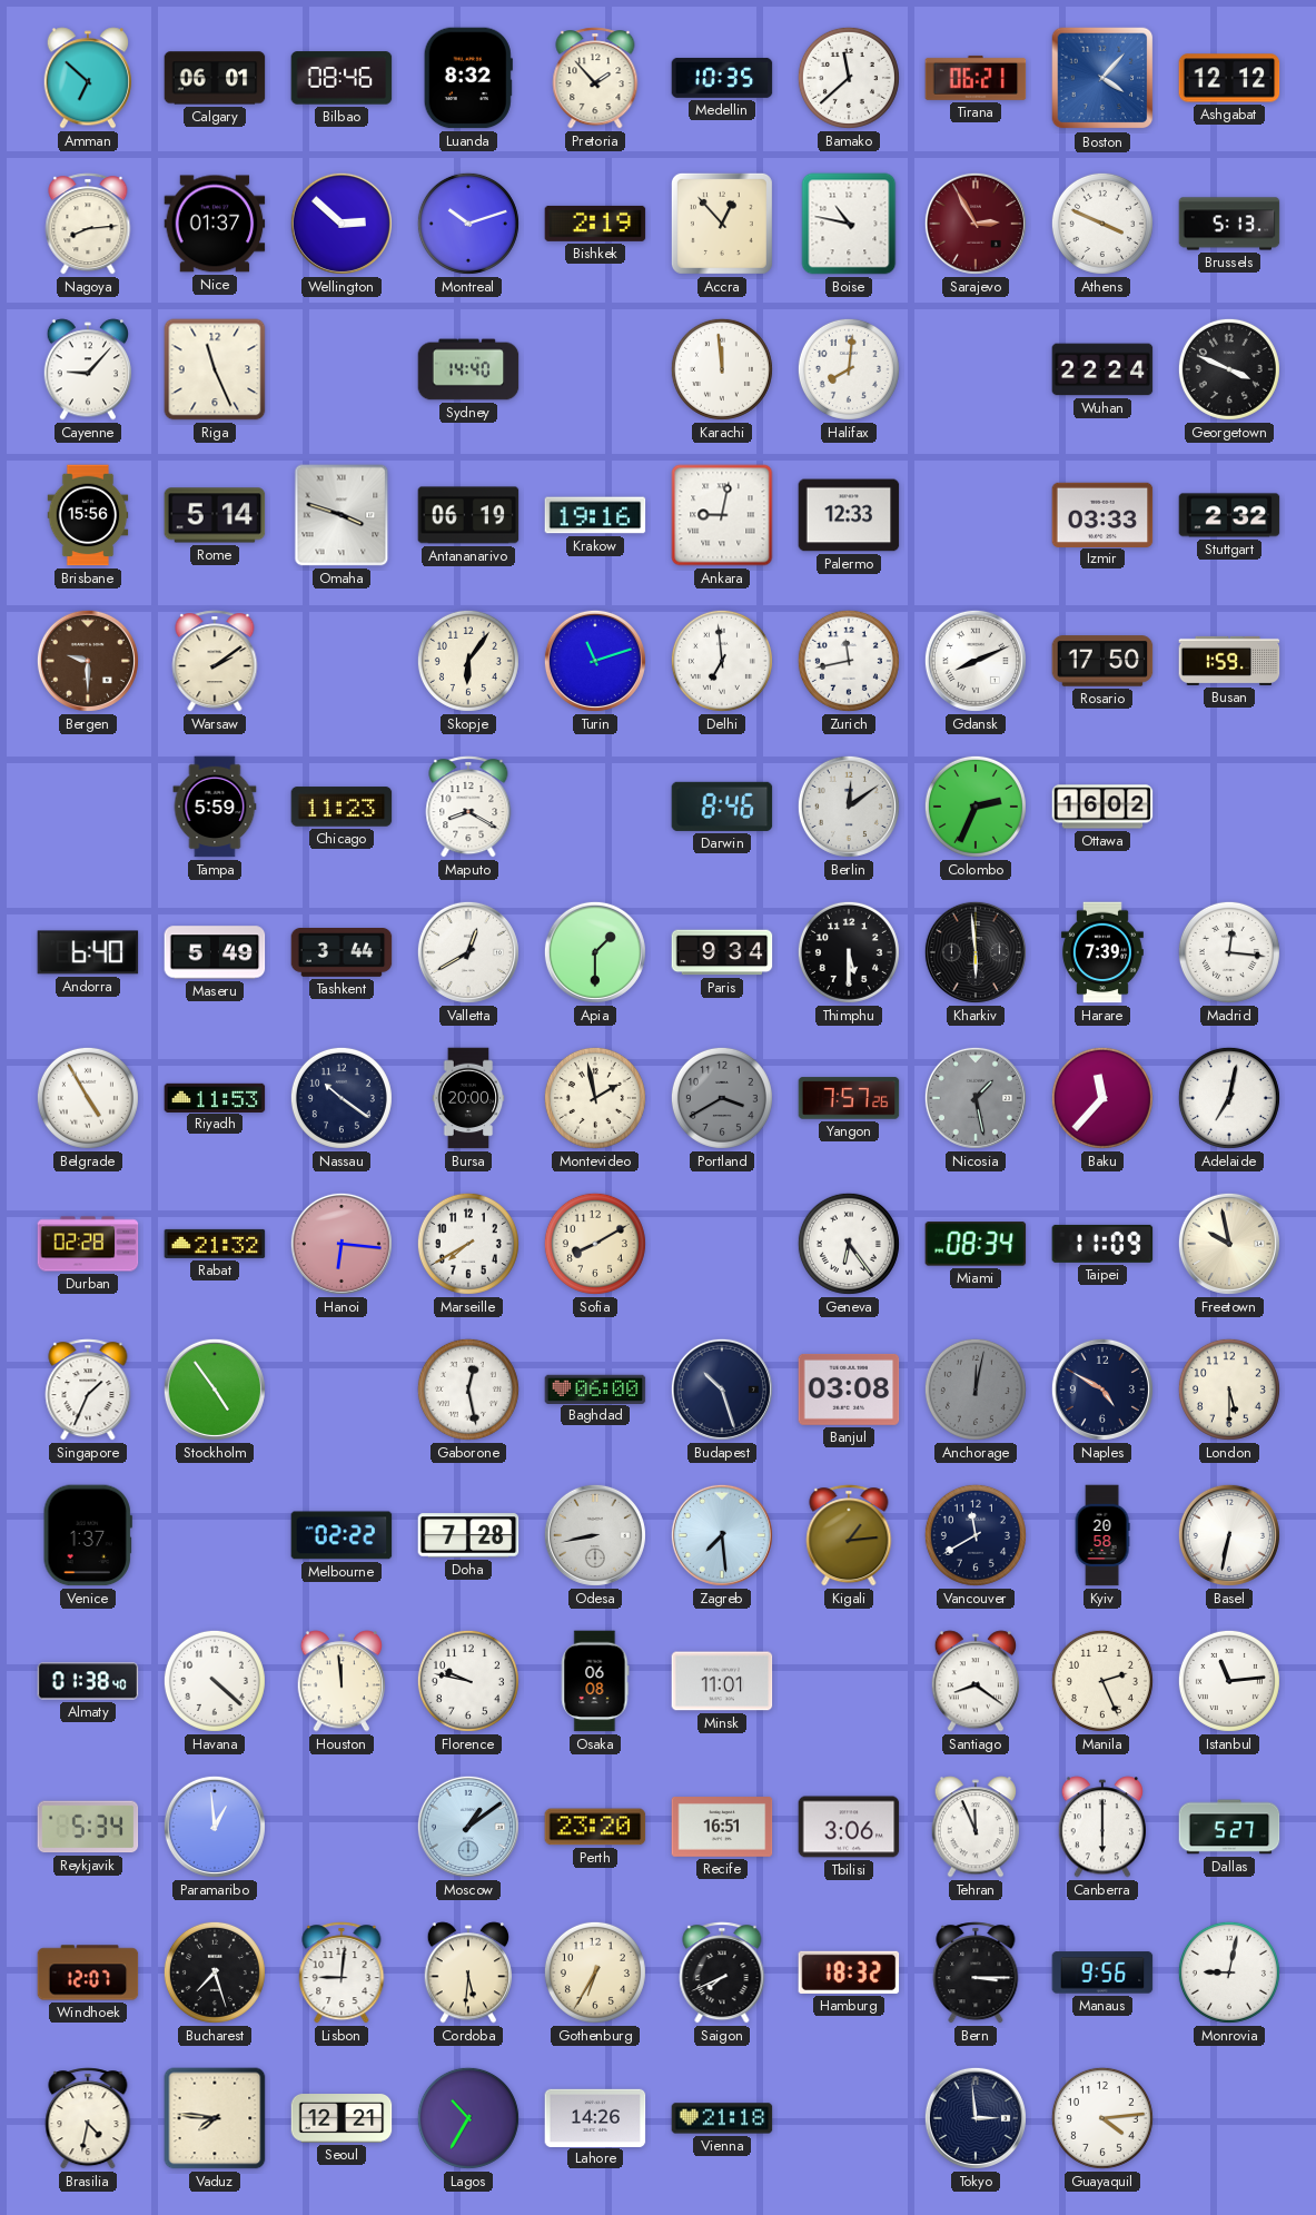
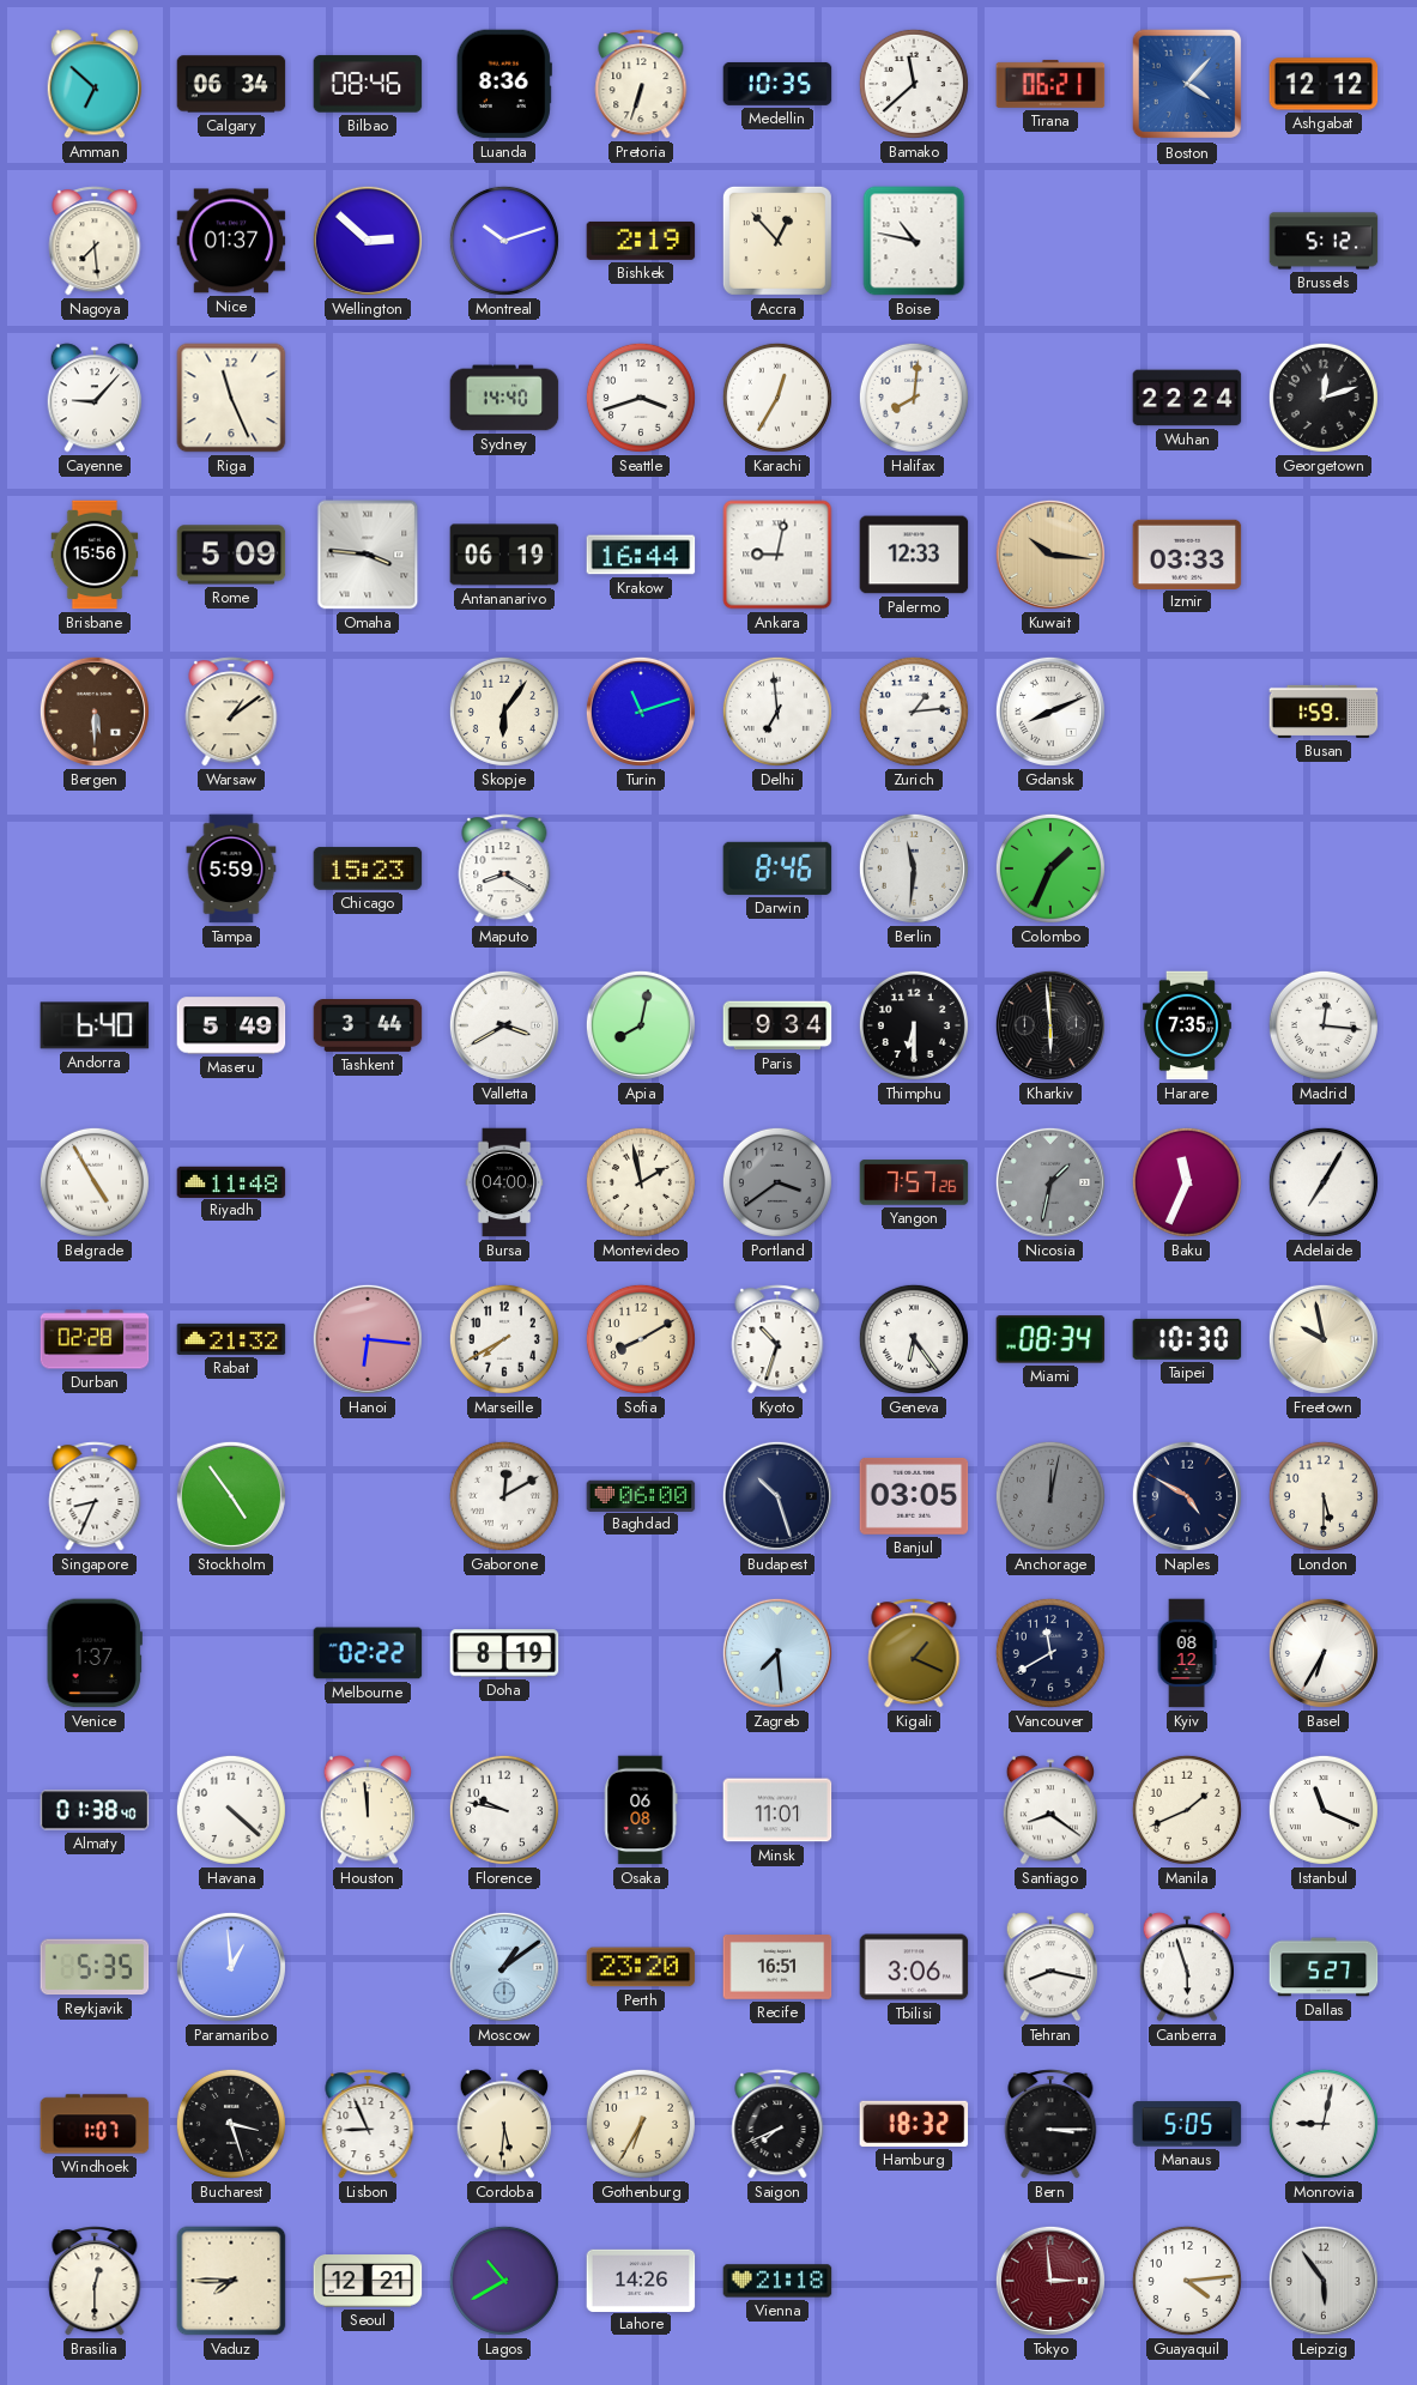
Calgary: 06:01 -> 06:34 (231, 84)
Luanda: 8:32 -> 8:36 (504, 84)
Pretoria: 1:53 -> 6:33 (641, 84)
Nagoya: 8:14 -> 7:29 (95, 241)
Sarajevo: 2:55 -> none (976, 224)
Athens: 3:49 -> none (1102, 224)
Brussels: 5:13 -> 5:12 (1324, 241)
Seattle: none -> 3:42 (641, 398)
Karachi: 11:59 -> 12:35 (777, 398)
Georgetown: 3:49 -> 12:12 (1324, 398)
Rome: 5:14 -> 5:09 (231, 555)
Omaha: 3:48 -> 3:46 (368, 555)
Krakow: 19:16 -> 16:44 (641, 555)
Kuwait: none -> 10:16 (1050, 555)
Stuttgart: 2:32 -> none (1229, 515)
Bergen: 9:30 -> 5:30 (95, 712)
Warsaw: 2:09 -> 1:09 (231, 712)
Zurich: 11:43 -> 1:14 (914, 712)
Rosario: 17:50 -> none (1102, 661)
Chicago: 11:23 -> 15:23 (368, 868)
Berlin: 12:09 -> 11:31 (914, 868)
Colombo: 2:34 -> 1:34 (1050, 868)
Ottawa: 16:02 -> none (1102, 807)
Valletta: 12:40 -> 3:40 (504, 1025)
Apia: 1:30 -> 8:02 (641, 1025)
Thimphu: 5:30 -> 6:30 (914, 1025)
Harare: 7:39 -> 7:35 (1187, 1025)
Riyadh: 11:53 -> 11:48 (231, 1181)
Nassau: 10:21 -> none (342, 1098)
Bursa: 20:00 -> 04:00 (504, 1182)
Portland: 3:40 -> 3:39 (777, 1182)
Nicosia: 1:28 -> 1:32 (1050, 1182)
Baku: 11:37 -> 11:34 (1187, 1182)
Adelaide: 7:02 -> 7:05 (1324, 1182)
Kyoto: none -> 10:33 (777, 1339)
Taipei: 11:09 -> 10:30 (1187, 1339)
Singapore: 1:34 -> 8:34 (95, 1496)
Gaborone: 12:28 -> 12:10 (504, 1496)
Banjul: 03:08 -> 03:05 (914, 1496)
Doha: 7:28 -> 8:19 (504, 1653)
Odesa: 8:43 -> none (595, 1535)
Kigali: 1:14 -> 1:19 (914, 1653)
Kyiv: 20:58 -> 08:12 (1187, 1653)
Basel: 6:32 -> 6:35 (1324, 1653)
Manila: 2:26 -> 1:41 (1187, 1810)
Istanbul: 11:14 -> 11:19 (1324, 1810)
Reykjavik: 5:34 -> 5:35 (95, 1967)
Tehran: 11:56 -> 8:17 (1049, 1967)
Canberra: 6:00 -> 5:57 (1186, 1967)
Windhoek: 12:07 -> 1:07 (95, 2124)
Bucharest: 7:27 -> 3:27 (231, 2124)
Lisbon: 9:01 -> 8:56 (368, 2124)
Manaus: 9:56 -> 5:05 (1187, 2124)
Brasilia: 4:32 -> 12:30 (95, 2281)
Vaduz: 7:46 -> 7:45 (231, 2281)
Lagos: 10:35 -> 10:40 (504, 2281)
Tokyo dial: navy -> burgundy (1050, 2281)
Leipzig: none -> 5:54 (1324, 2281)
